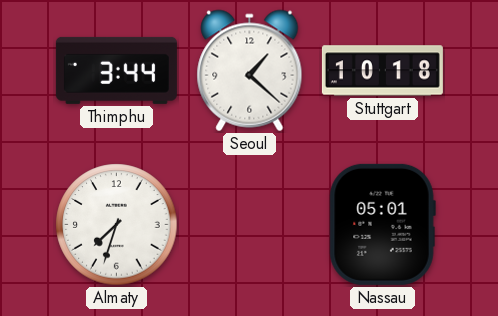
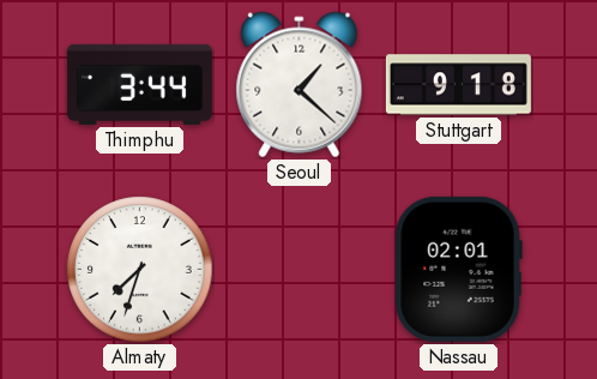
Stuttgart: 10:18 -> 9:18 (458, 85)
Nassau: 05:01 -> 02:01 (458, 269)
